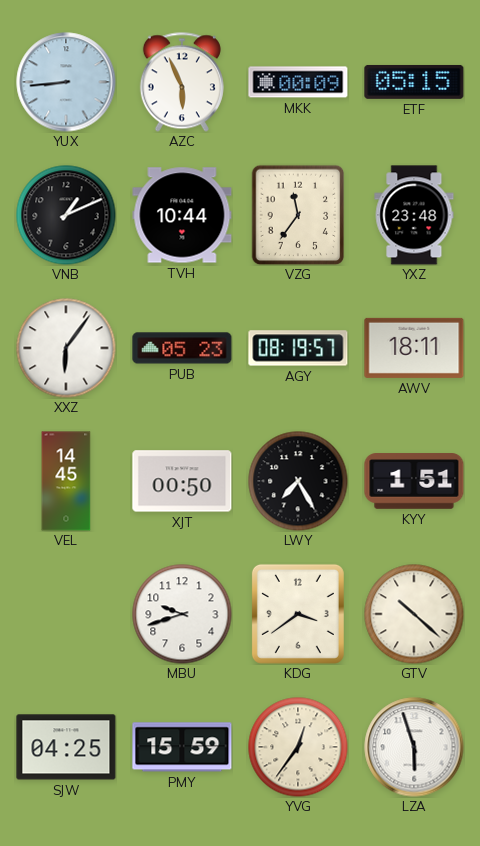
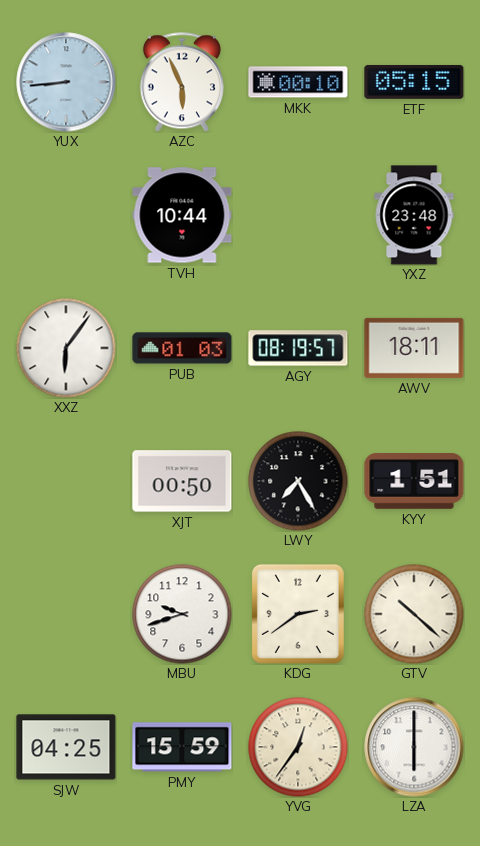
MKK: 00:09 -> 00:10 (298, 82)
VNB: 1:11 -> none (66, 215)
VZG: 11:36 -> none (298, 215)
PUB: 05:23 -> 01:03 (182, 348)
VEL: 14:45 -> none (66, 481)
KDG: 3:39 -> 2:39 (298, 614)
LZA: 5:57 -> 6:00 (414, 747)
